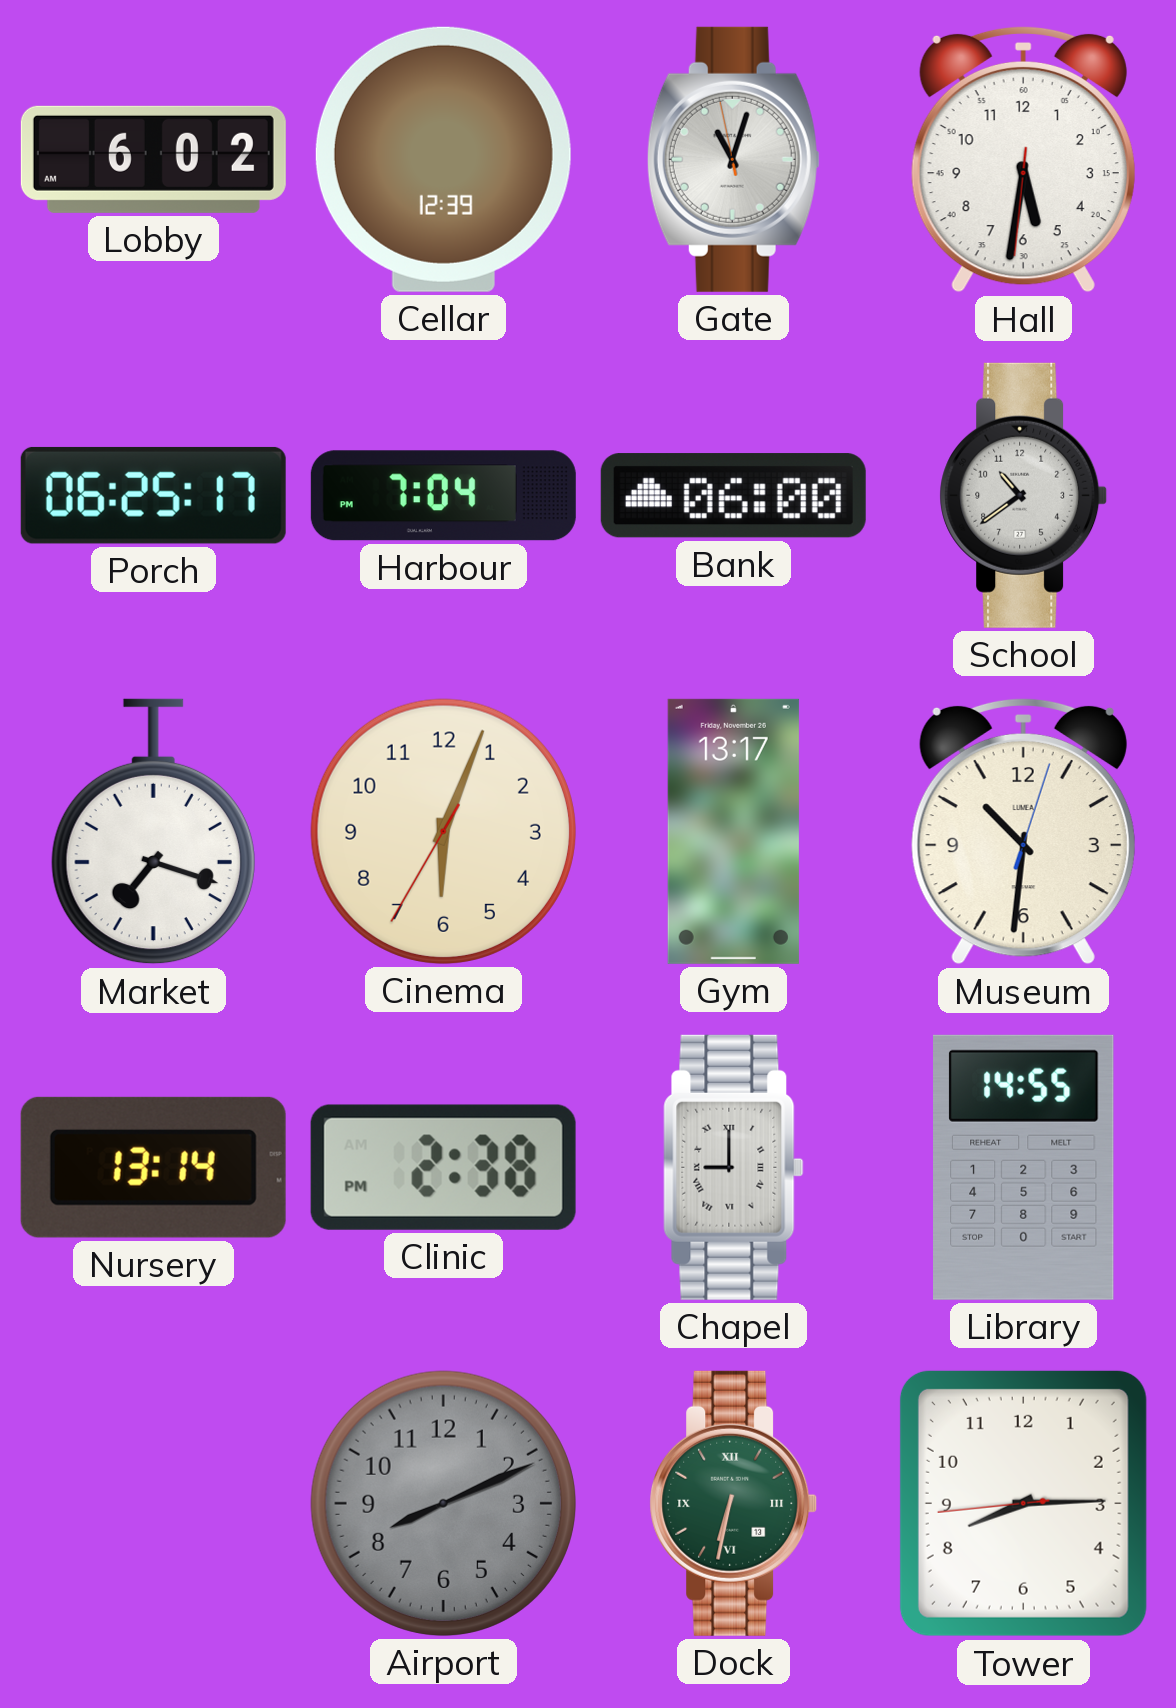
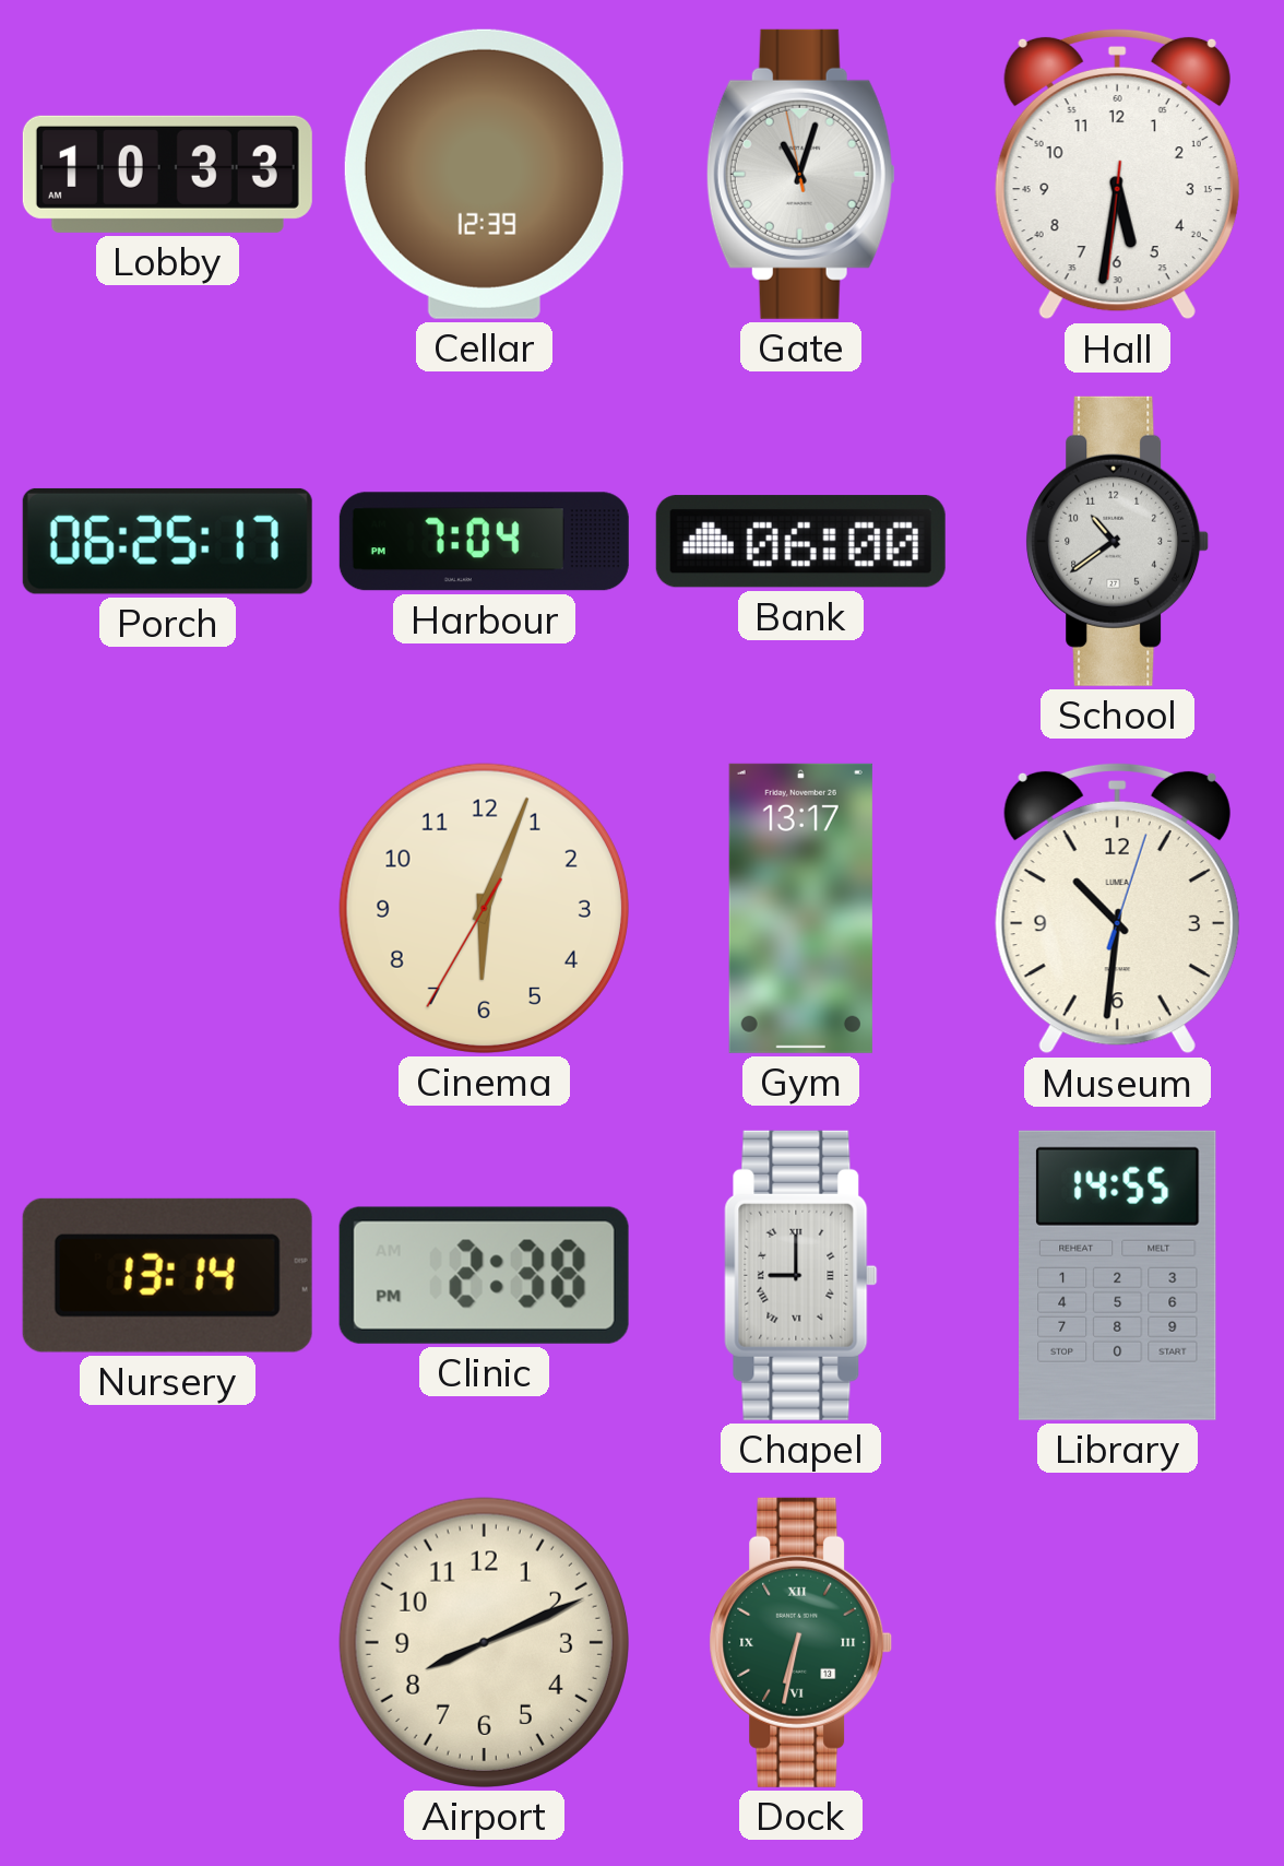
Lobby: 6:02 -> 10:33 (167, 174)
Market: 7:18 -> none (153, 832)
Airport dial: grey -> cream (484, 1642)
Tower: 8:14 -> none (1023, 1503)
